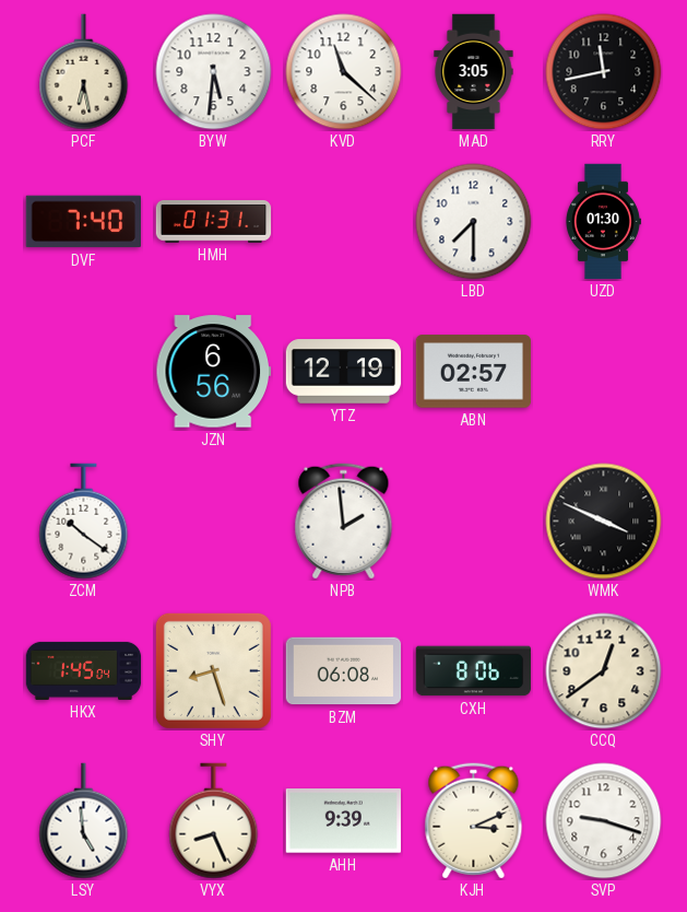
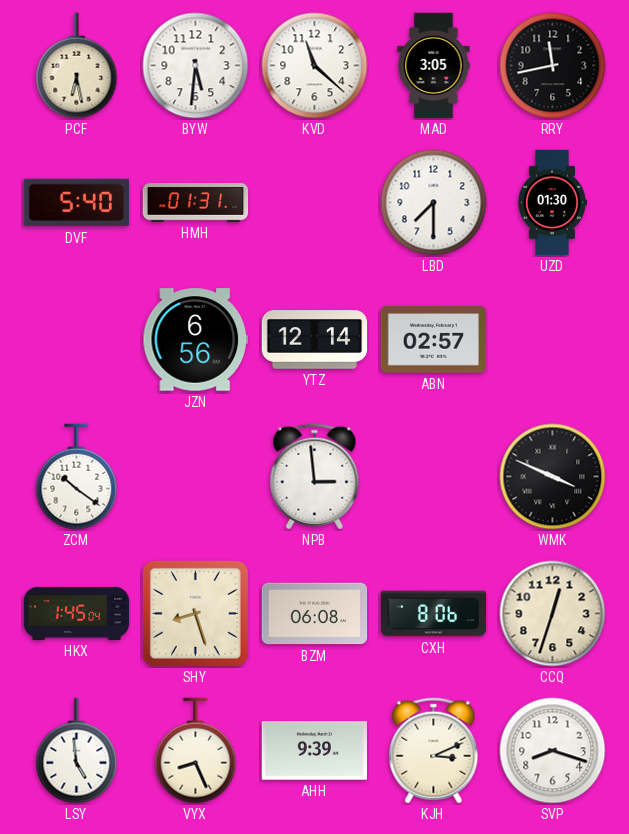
DVF: 7:40 -> 5:40 (76, 203)
YTZ: 12:19 -> 12:14 (315, 340)
NPB: 1:59 -> 2:59 (315, 477)
CCQ: 12:39 -> 12:33 (553, 614)
SVP: 9:18 -> 8:18 (553, 751)
